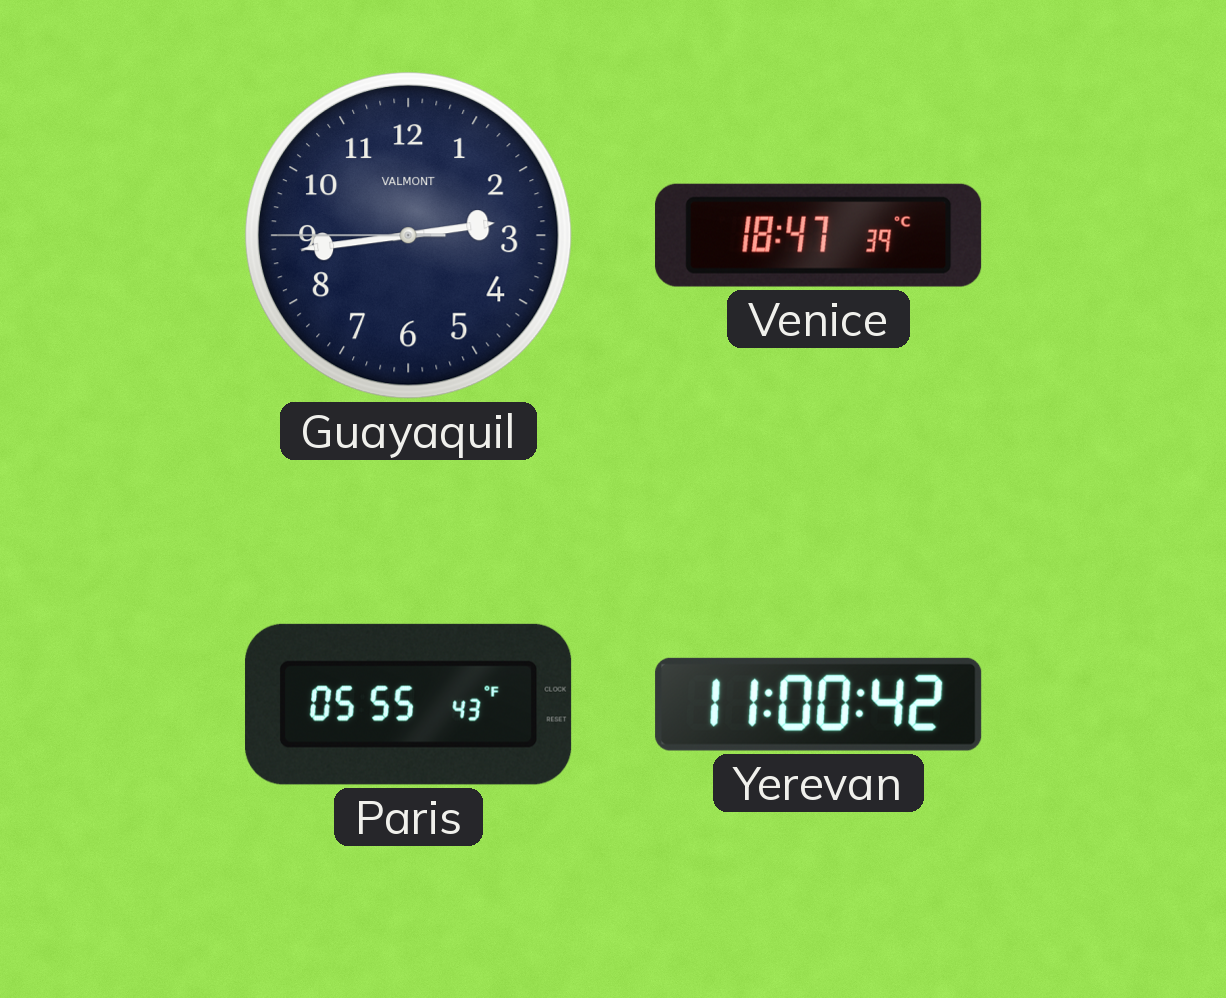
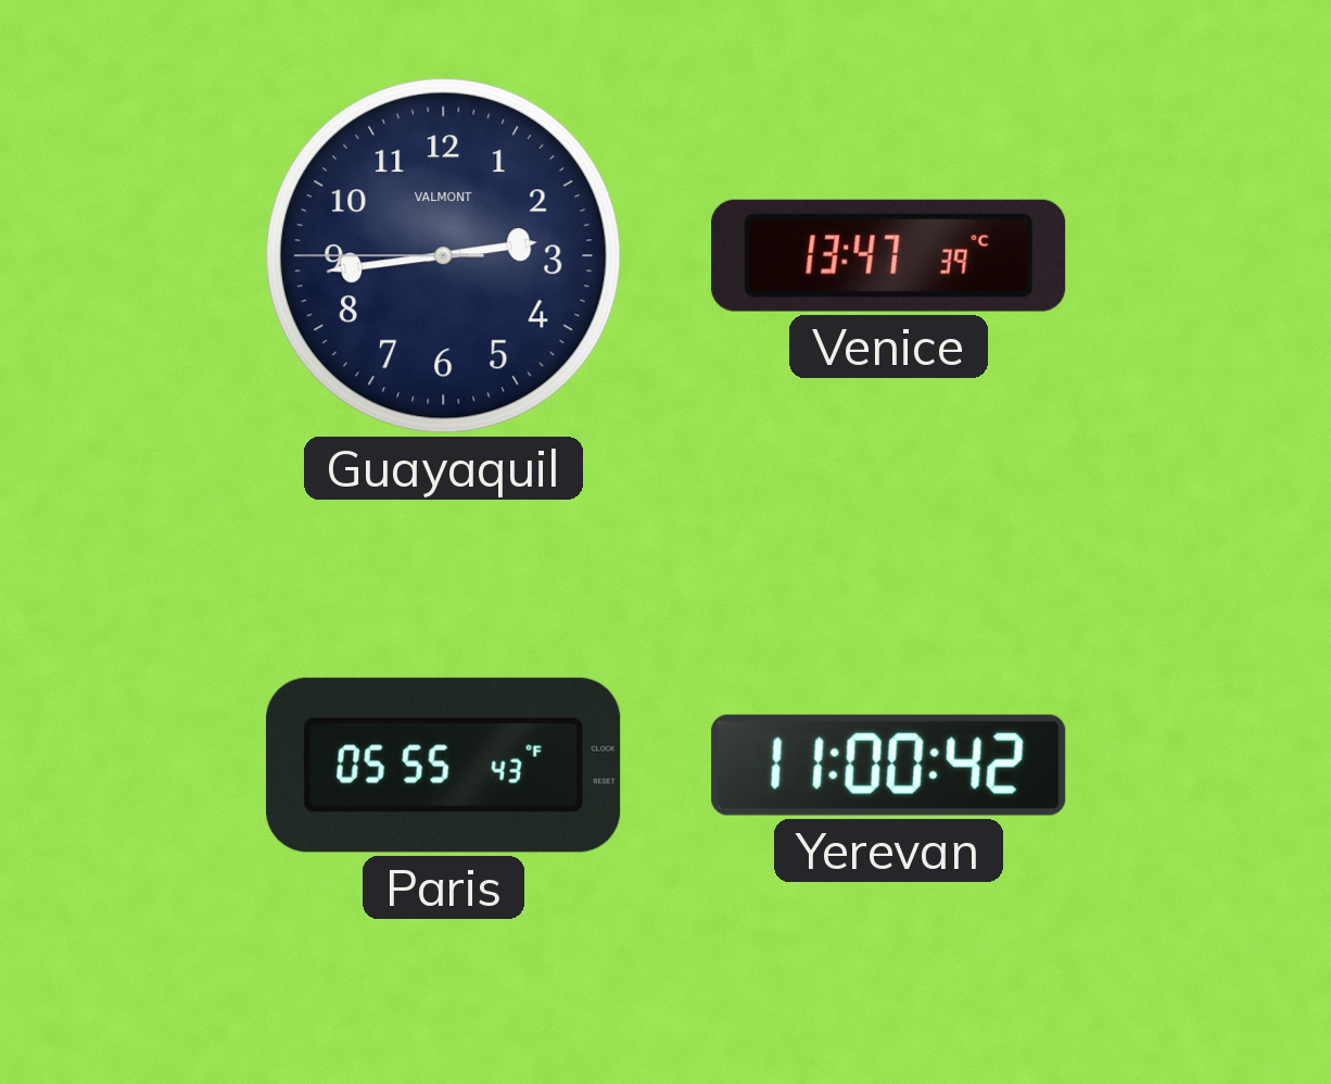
Venice: 18:47 -> 13:47 (889, 255)
